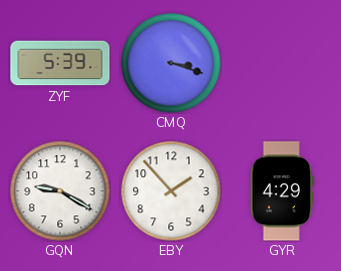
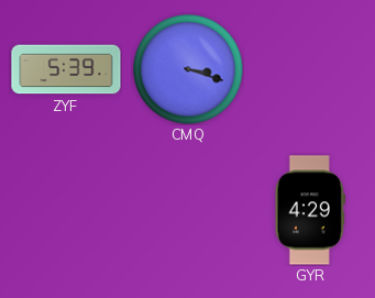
GQN: 9:20 -> none (60, 191)
EBY: 1:53 -> none (171, 191)
